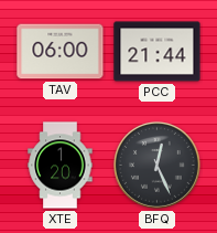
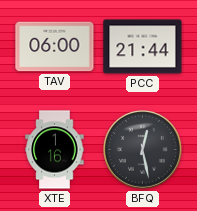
XTE: 1:20 -> 1:16 (55, 150)
BFQ: 12:26 -> 12:28 (143, 150)
